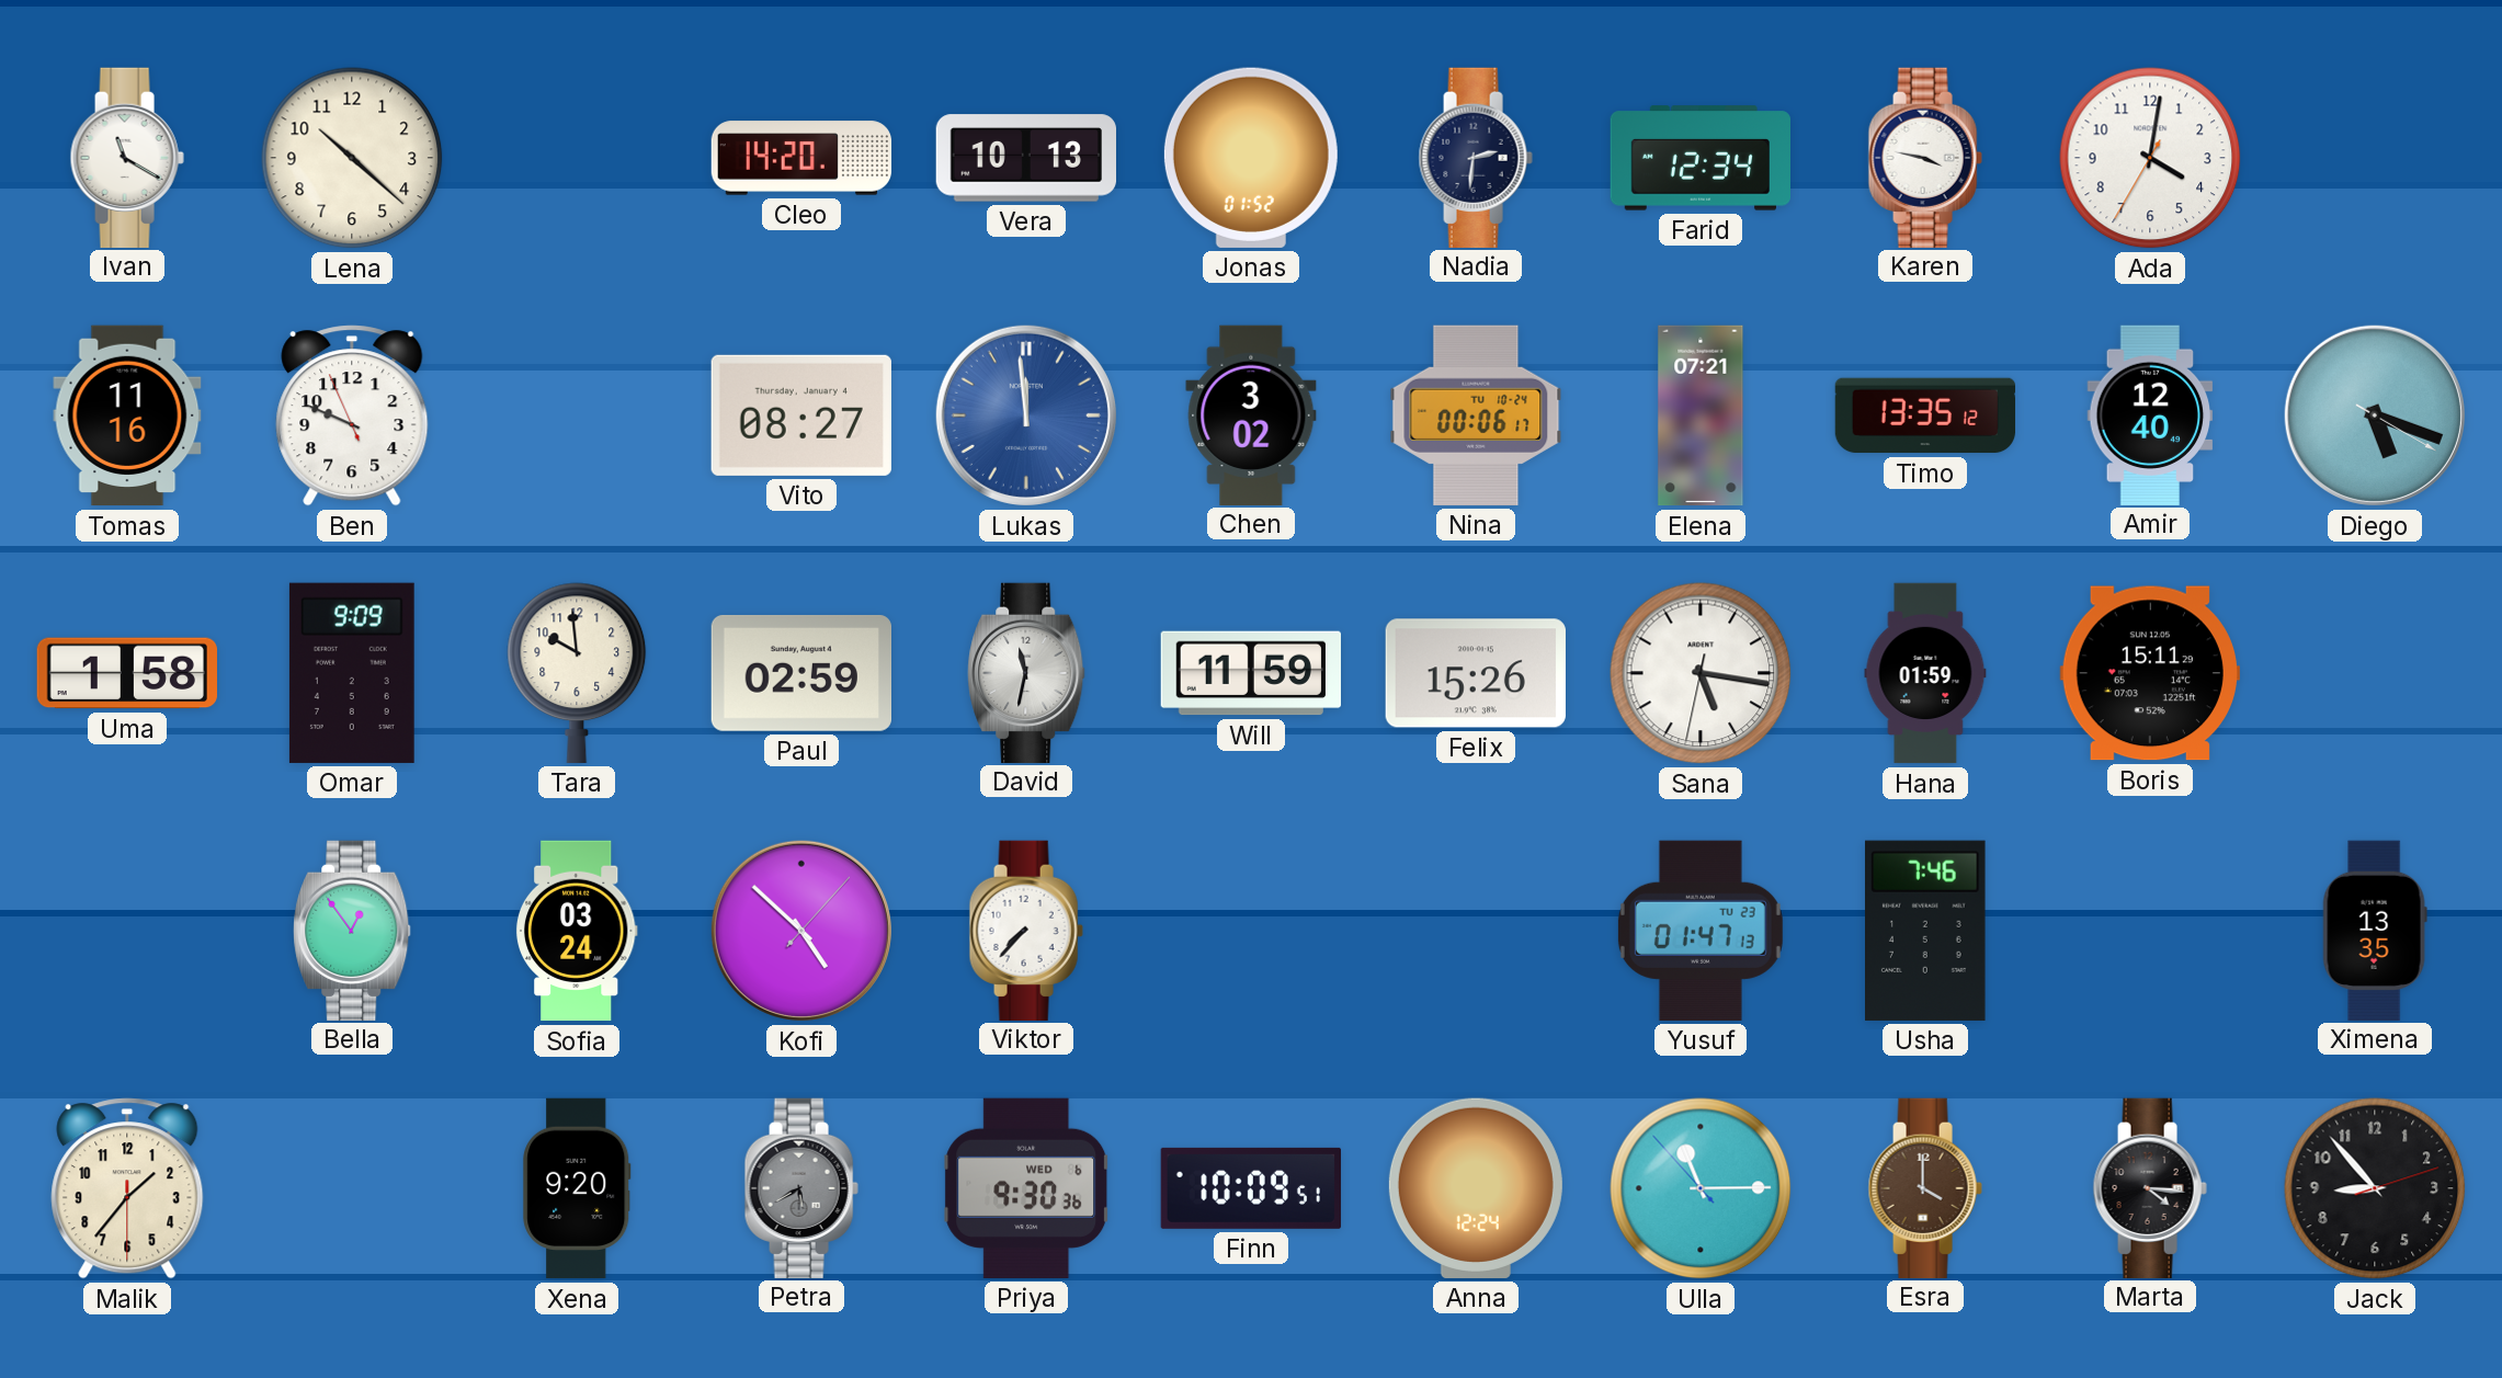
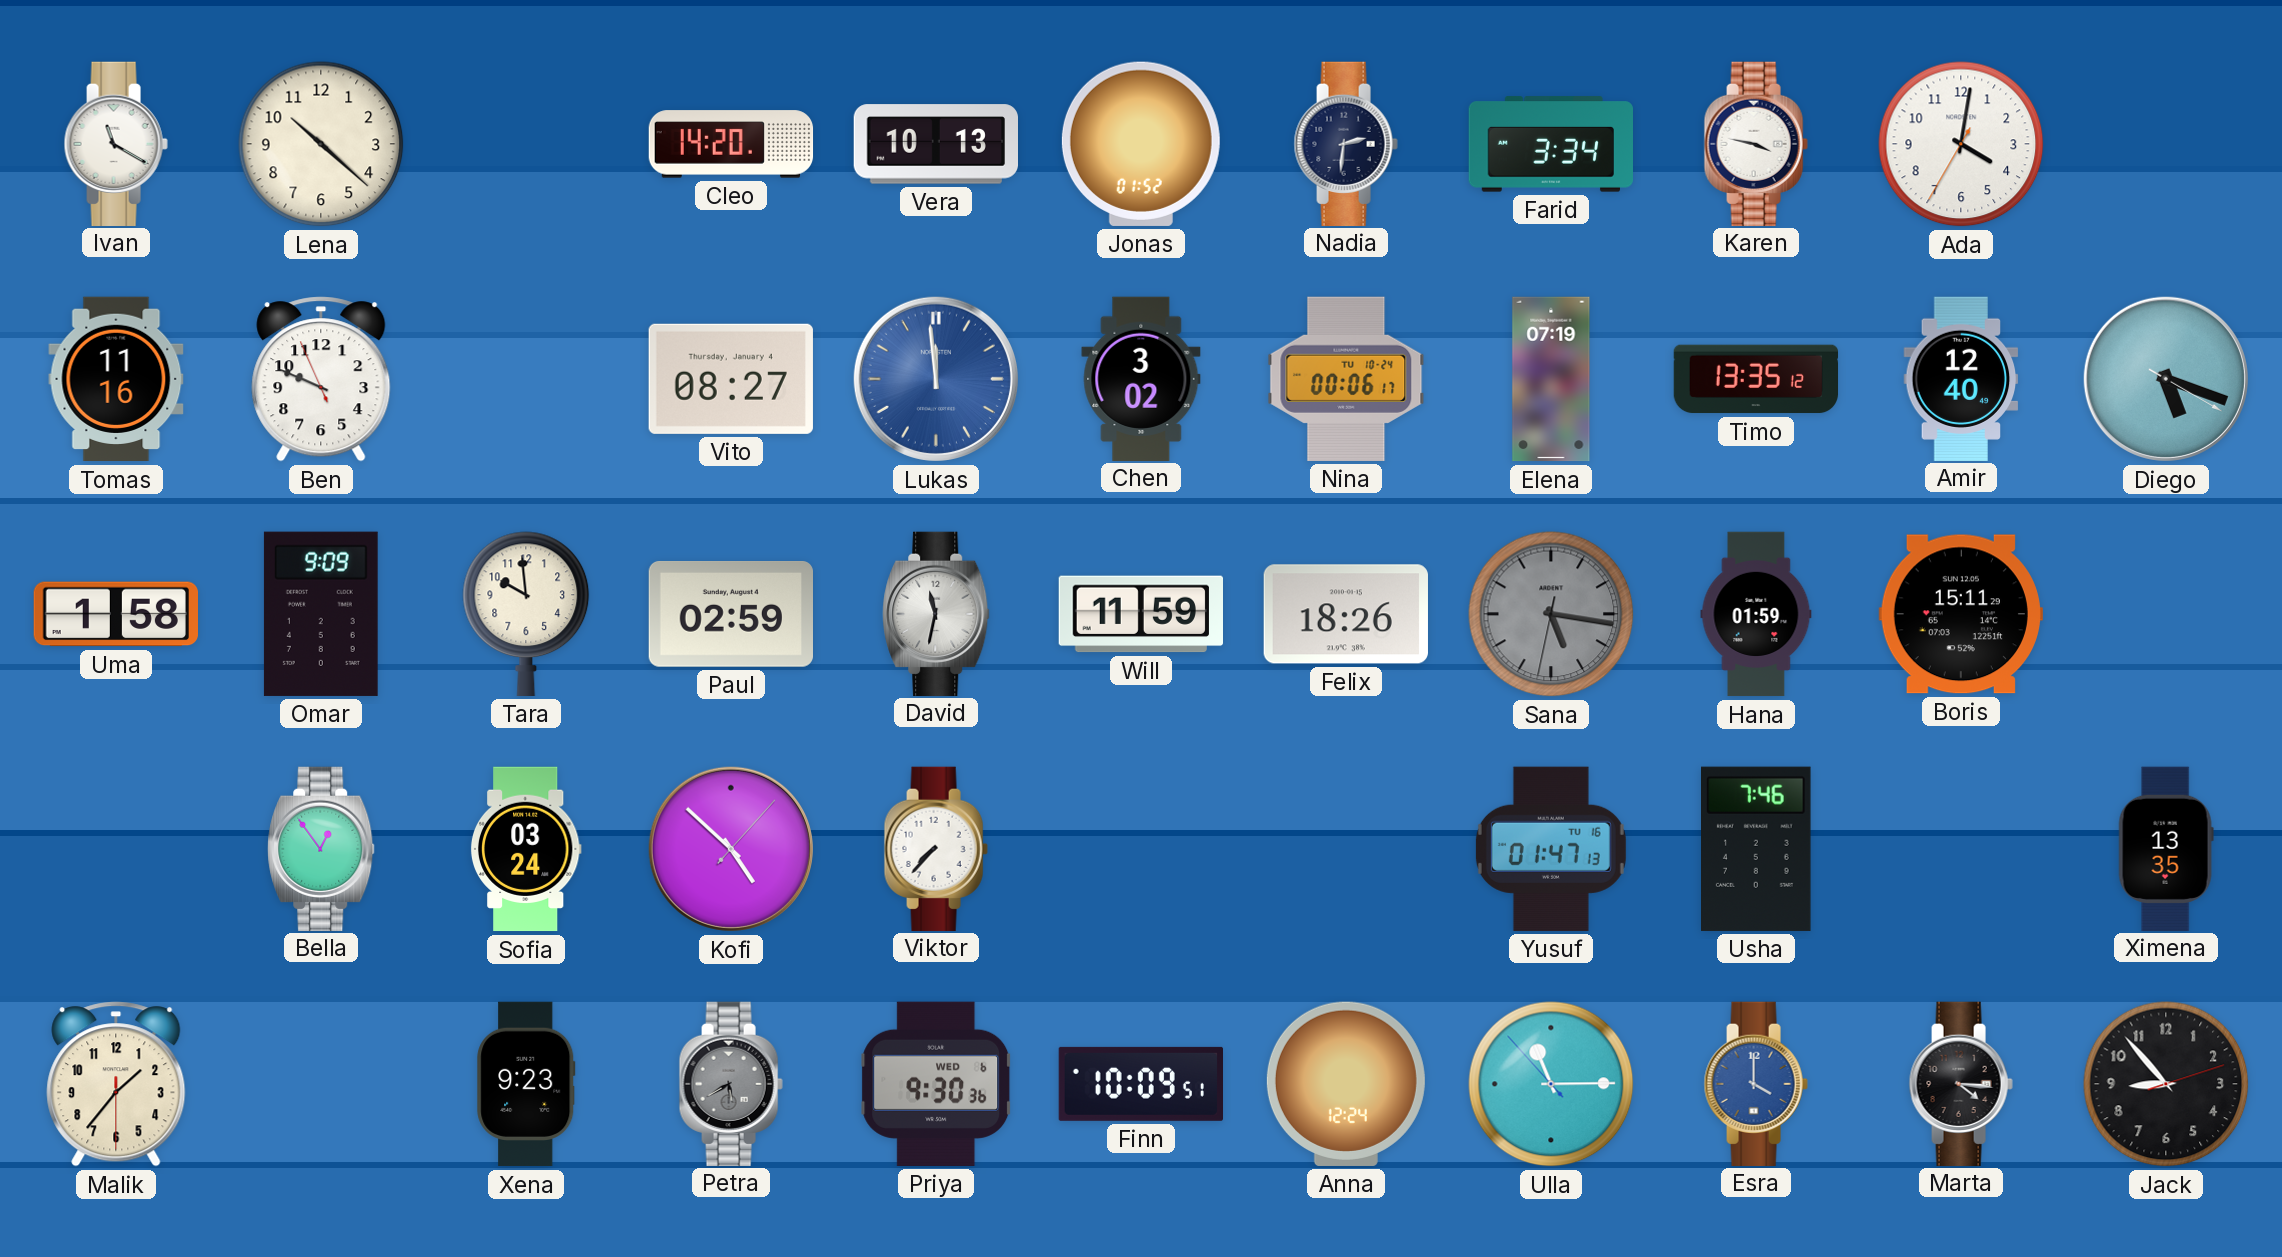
Farid: 12:34 -> 3:34 (1550, 144)
Elena: 07:21 -> 07:19 (1551, 379)
Felix: 15:26 -> 18:26 (1346, 614)
Sana dial: white -> grey (1551, 614)
Yusuf date: TU 23 -> TU 16 (1551, 849)
Xena: 9:20 -> 9:23 (526, 1084)
Esra dial: brown -> blue (1756, 1083)
